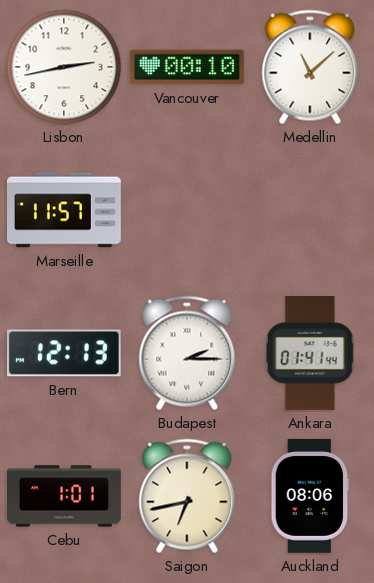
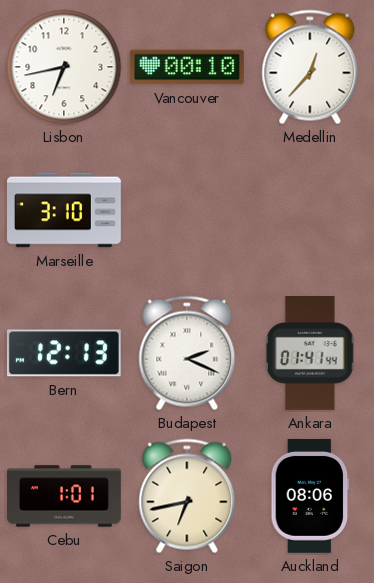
Lisbon: 2:43 -> 6:43 (64, 67)
Medellin: 11:08 -> 12:37 (310, 67)
Marseille: 11:57 -> 3:10 (65, 210)
Budapest: 2:15 -> 2:19 (187, 353)
